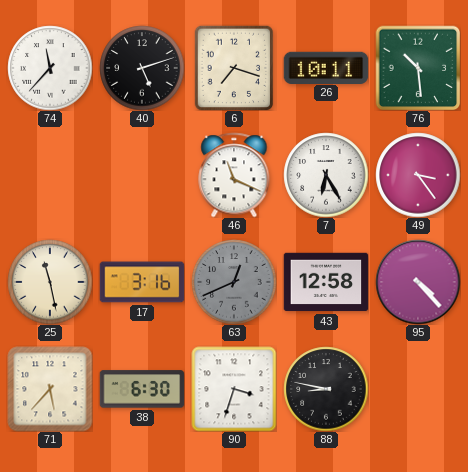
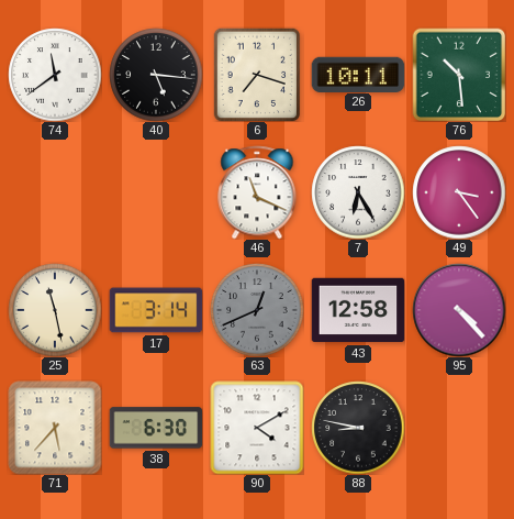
74: 11:37 -> 11:39 (55, 75)
40: 5:12 -> 5:16 (156, 75)
17: 3:16 -> 3:14 (156, 310)
90: 3:33 -> 4:10 (257, 428)
